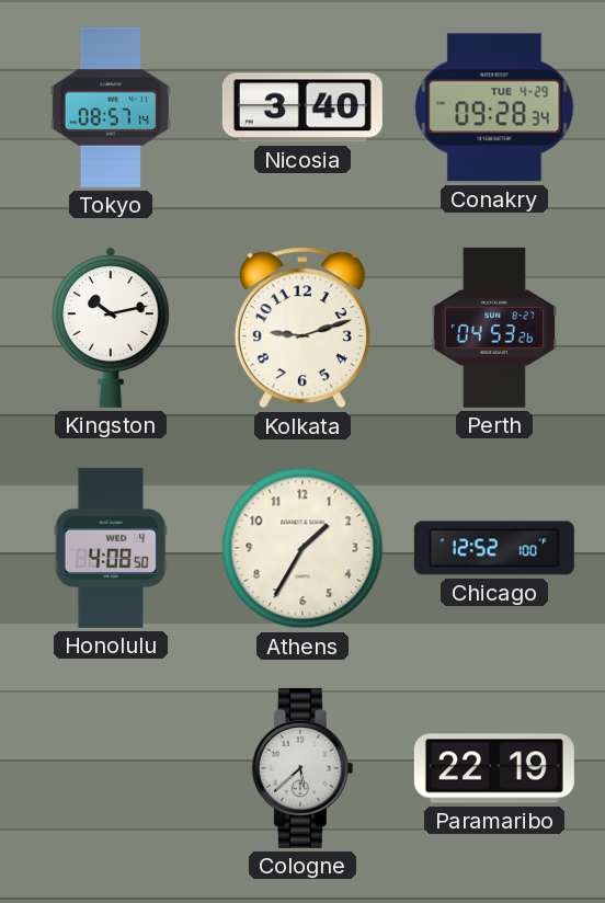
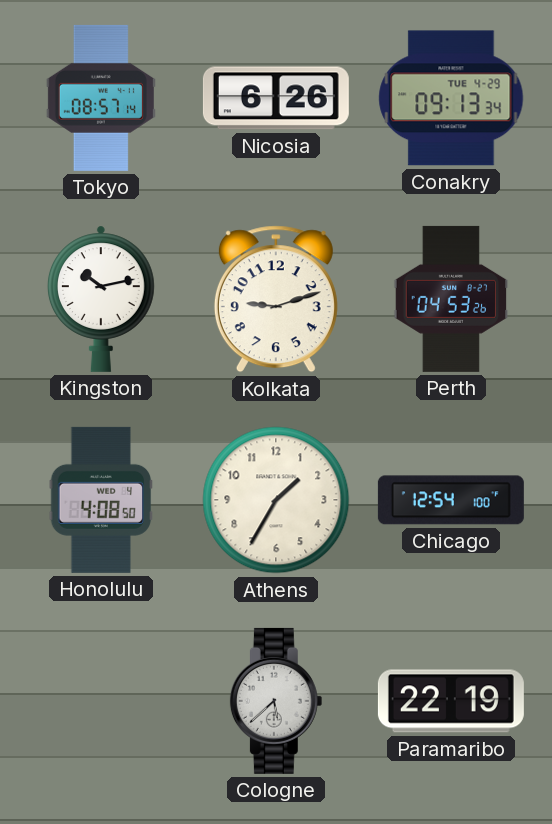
Nicosia: 3:40 -> 6:26 (276, 98)
Conakry: 09:28 -> 09:13 (451, 98)
Chicago: 12:52 -> 12:54 (451, 500)
